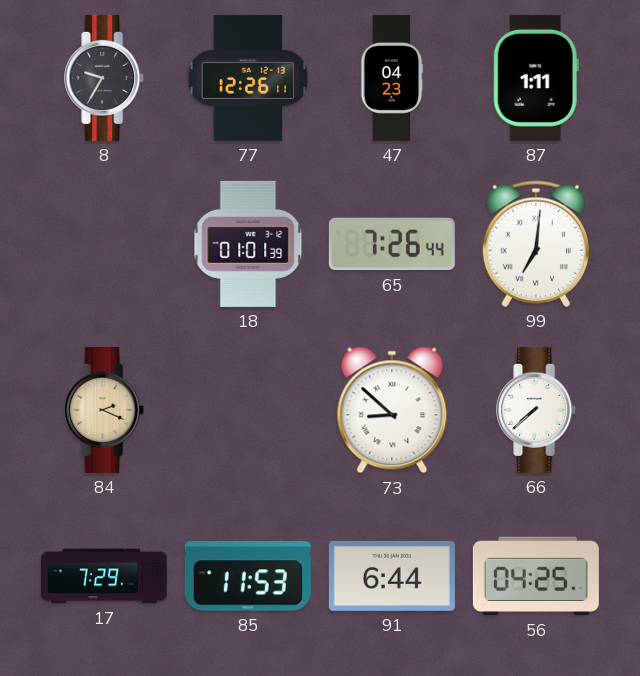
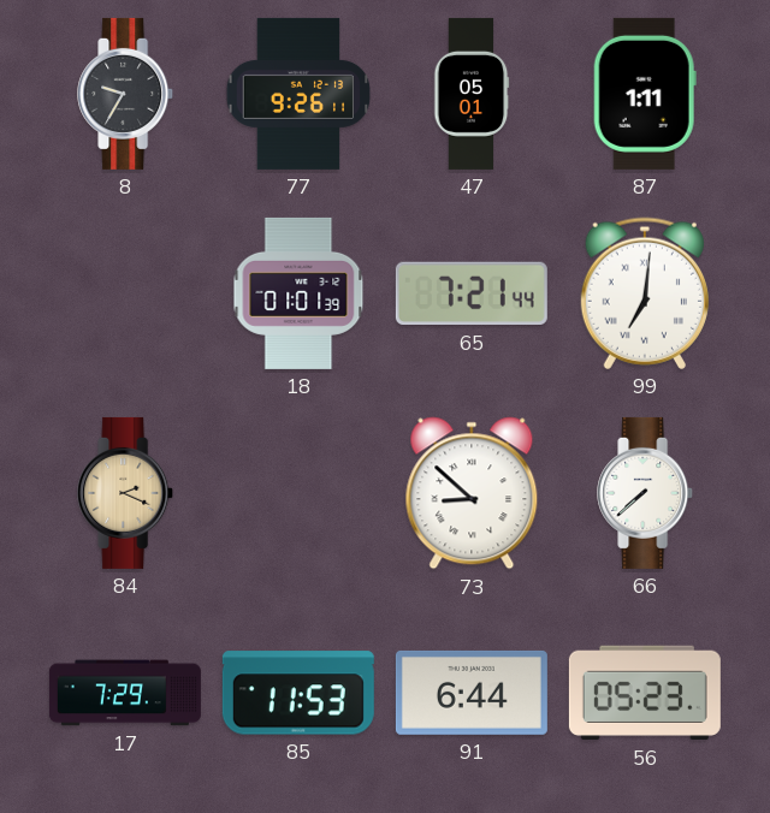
77: 12:26 -> 9:26 (298, 94)
47: 04:23 -> 05:01 (472, 94)
65: 7:26 -> 7:21 (472, 293)
56: 04:25 -> 05:23 (645, 693)
